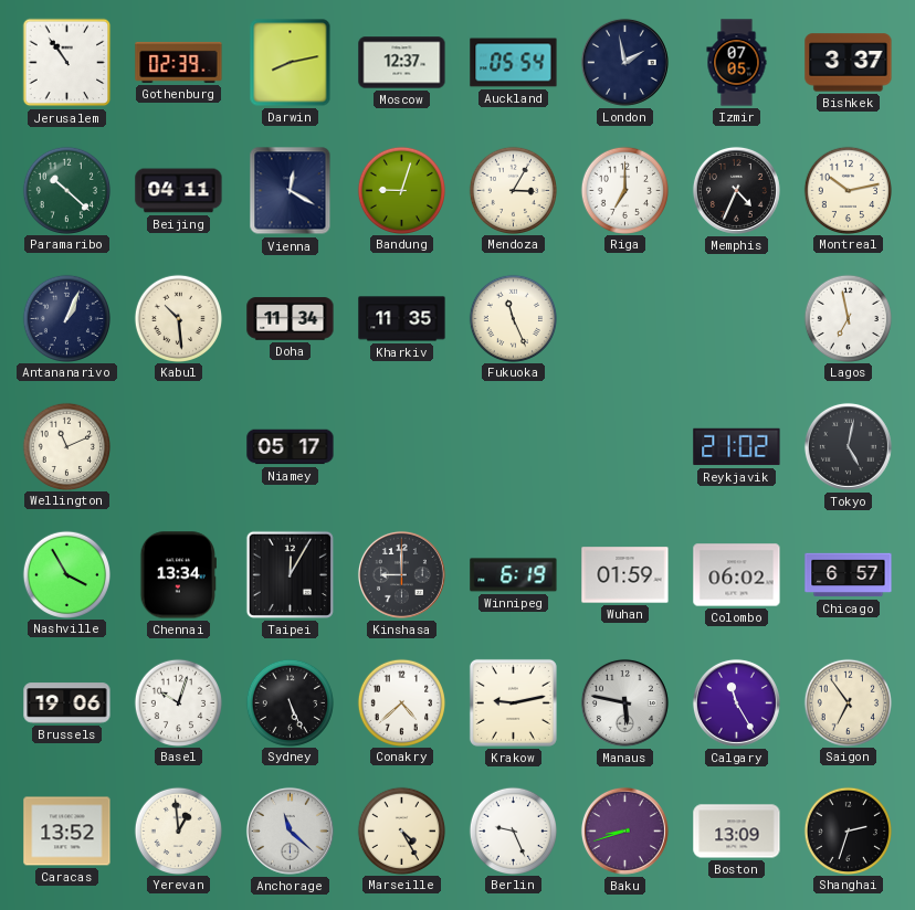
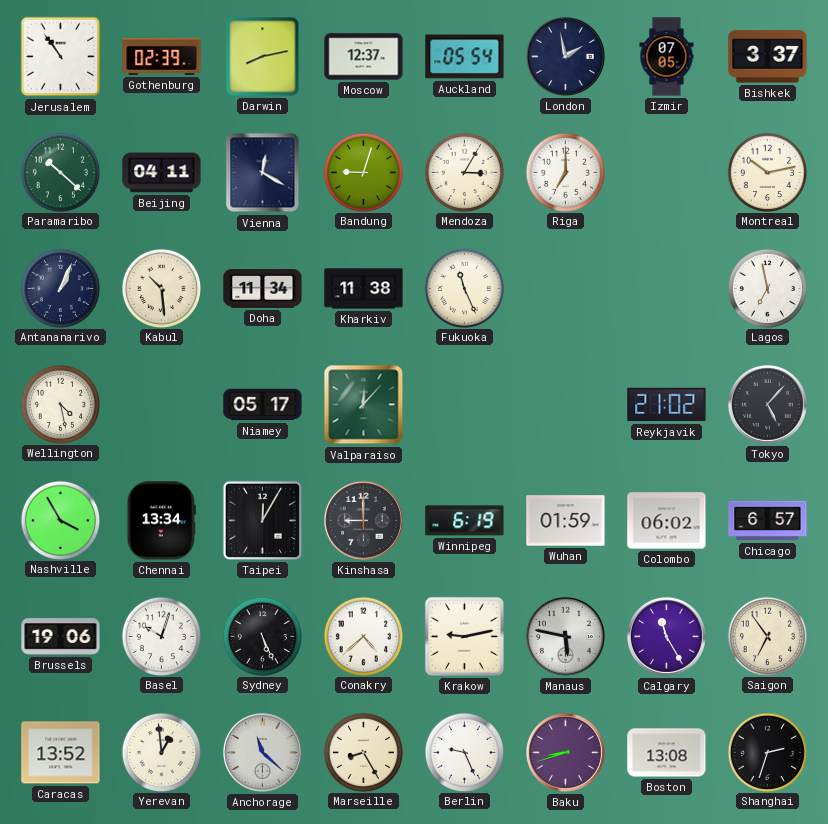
Memphis: 4:34 -> none (736, 190)
Kharkiv: 11:35 -> 11:38 (364, 289)
Wellington: 11:11 -> 4:28 (60, 404)
Valparaiso: none -> 12:07 (364, 405)
Tokyo: 5:02 -> 5:07 (767, 404)
Marseille: 4:25 -> 8:25 (363, 752)
Boston: 13:09 -> 13:08 (667, 753)
